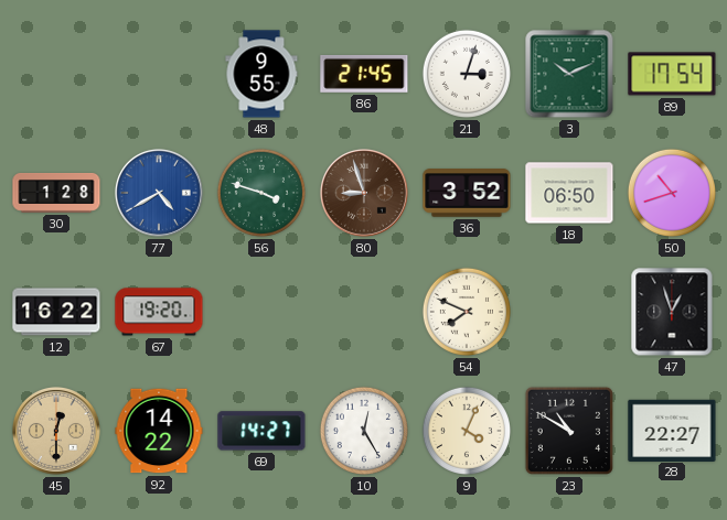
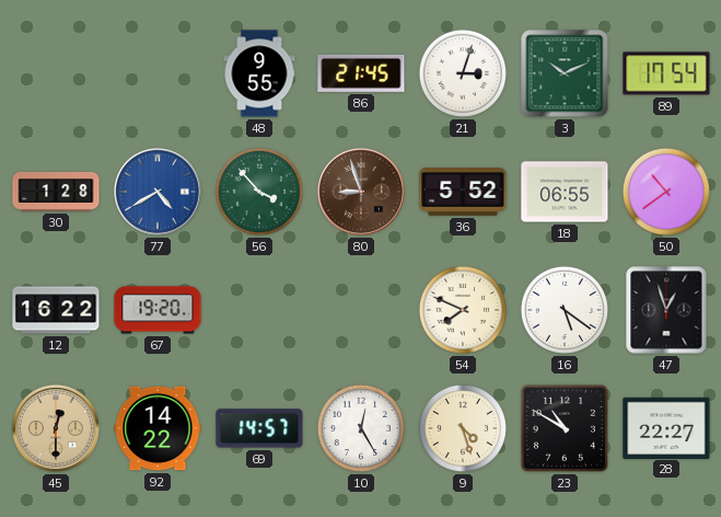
56: 3:48 -> 3:53 (259, 192)
36: 3:52 -> 5:52 (463, 192)
18: 06:50 -> 06:55 (565, 192)
50: 10:42 -> 10:39 (666, 192)
16: none -> 5:21 (565, 310)
69: 14:27 -> 14:57 (259, 428)
9: 4:04 -> 4:27 (463, 428)
